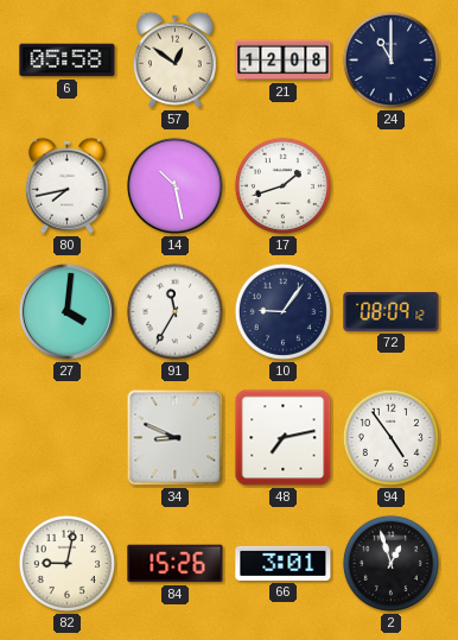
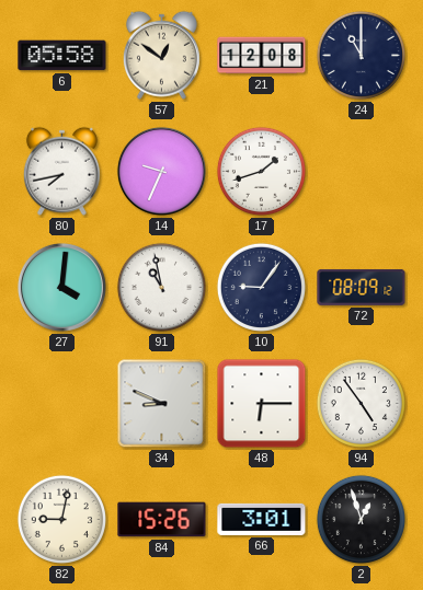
14: 10:28 -> 9:34 (161, 171)
91: 11:35 -> 10:58 (161, 287)
48: 7:13 -> 6:15 (262, 404)
